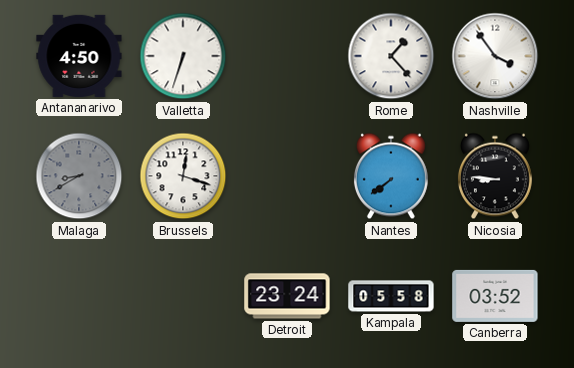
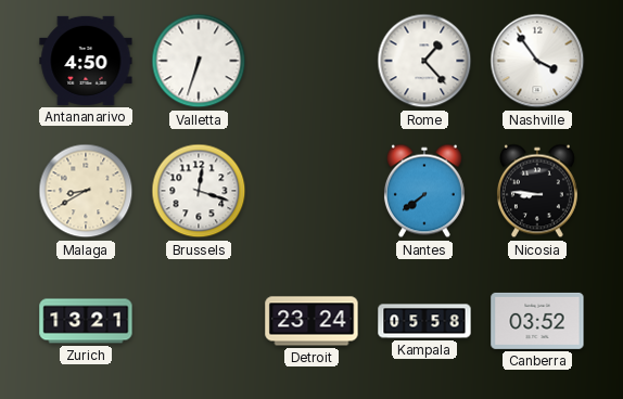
Malaga dial: grey -> cream (86, 191)
Zurich: none -> 13:21 (86, 321)
